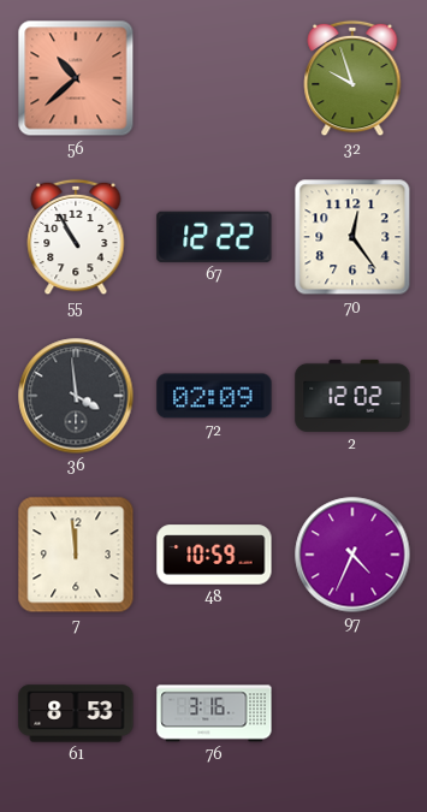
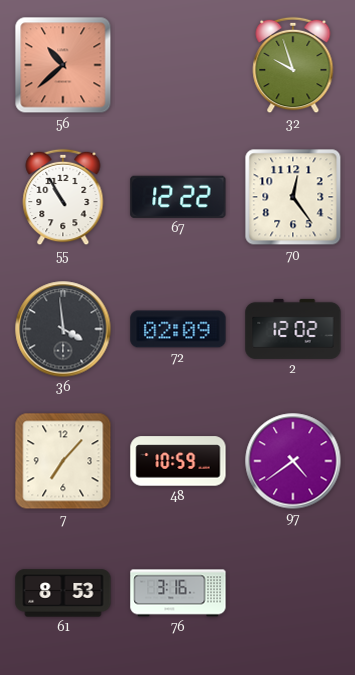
7: 11:59 -> 7:07 (63, 461)
97: 4:34 -> 4:39 (293, 461)
